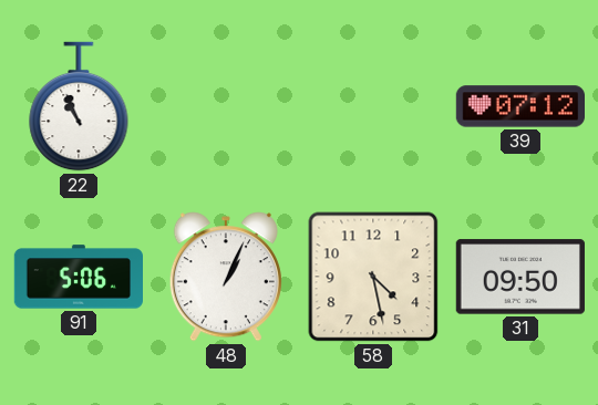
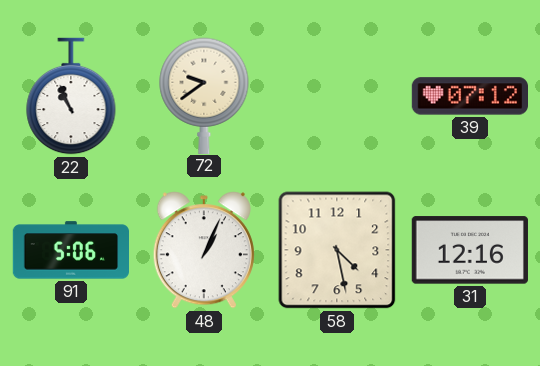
72: none -> 9:39 (204, 95)
31: 09:50 -> 12:16 (470, 250)
